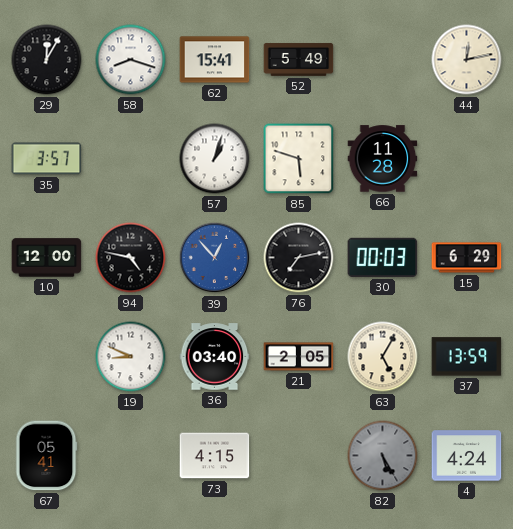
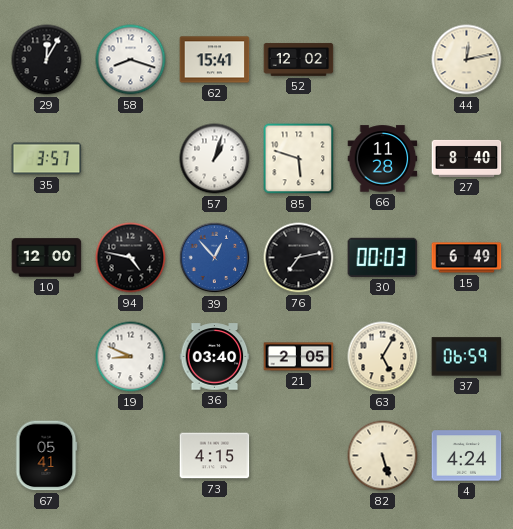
52: 5:49 -> 12:02 (299, 60)
27: none -> 8:40 (467, 158)
15: 6:29 -> 6:49 (467, 258)
37: 13:59 -> 06:59 (467, 357)
82: 5:25 -> 5:27 (383, 456)
82 dial: grey -> cream (383, 456)
